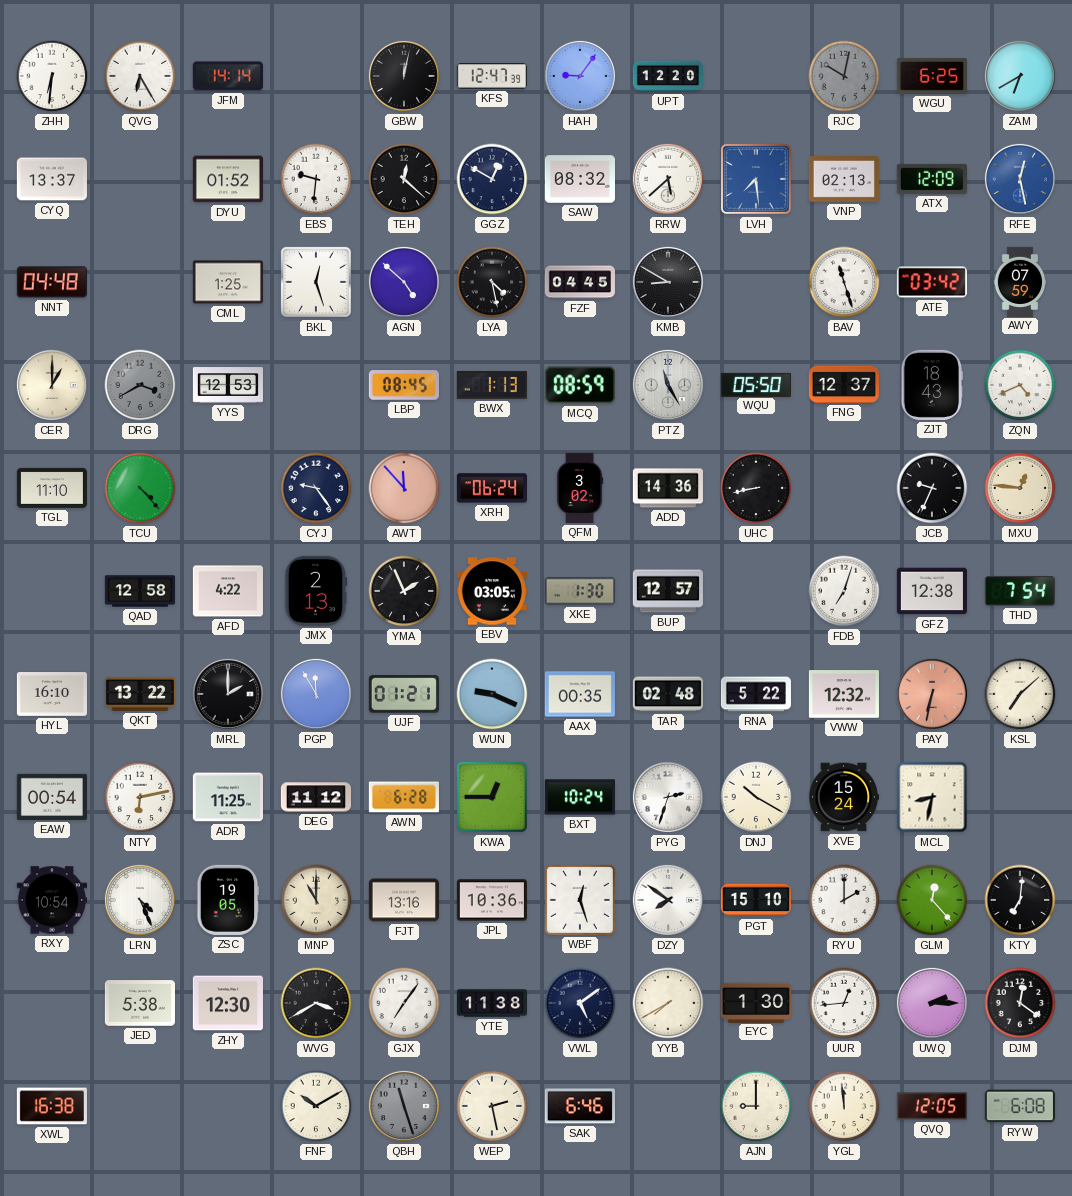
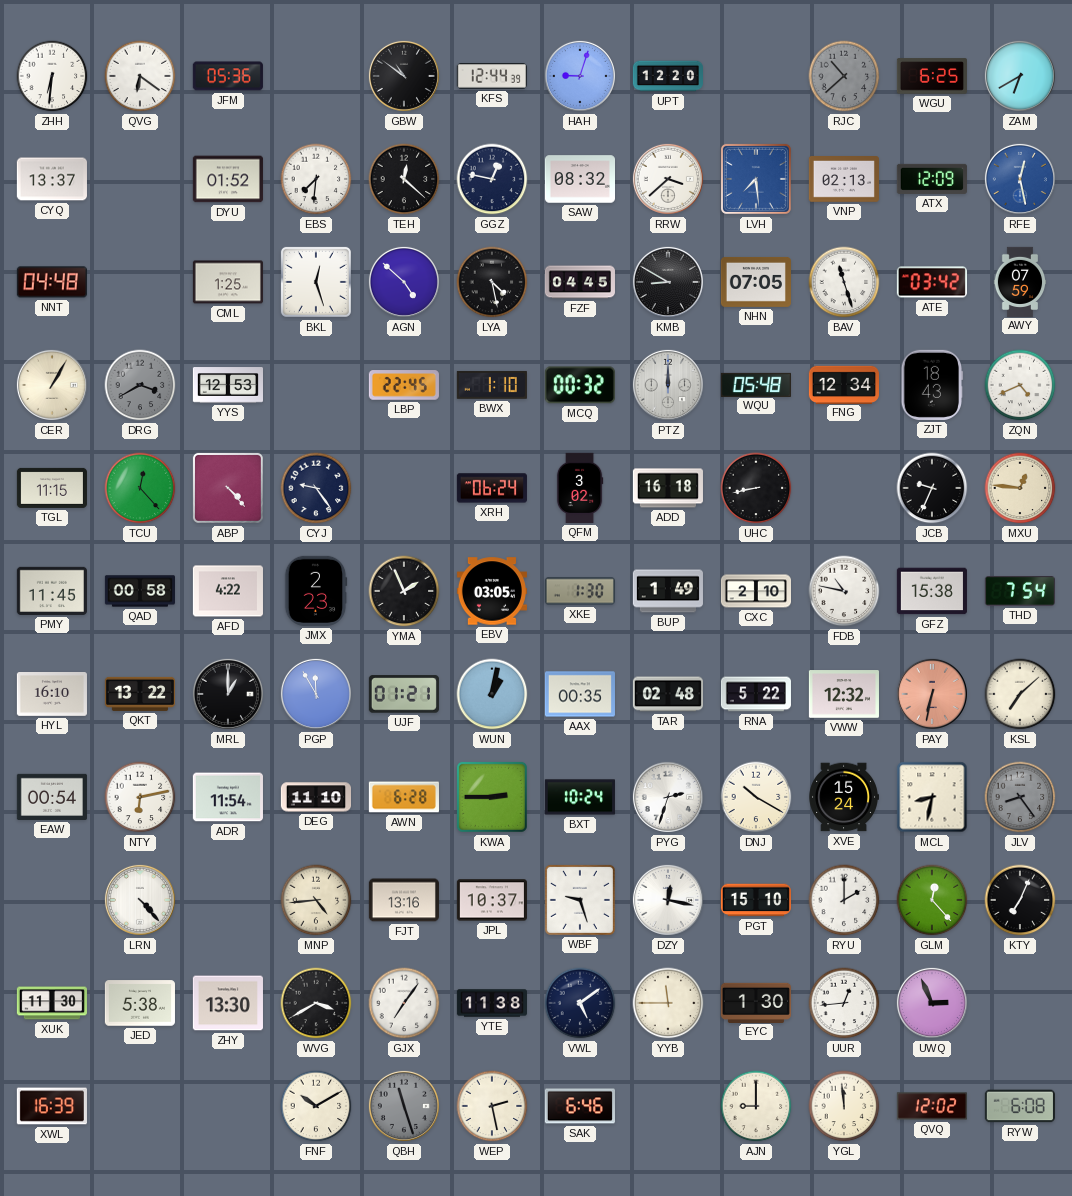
QVG: 6:25 -> 6:21 (140, 76)
JFM: 14:14 -> 05:36 (228, 76)
GBW: 12:02 -> 10:51 (404, 76)
KFS: 12:47 -> 12:44 (492, 76)
HAH: 9:06 -> 9:03 (580, 76)
RJC: 10:02 -> 10:38 (844, 76)
EBS: 9:31 -> 7:31 (316, 179)
GGZ: 12:50 -> 12:47 (492, 179)
RRW: 5:38 -> 3:38 (668, 179)
NHN: none -> 07:05 (756, 282)
CER: 1:00 -> 1:05 (52, 385)
LBP: 08:45 -> 22:45 (404, 385)
BWX: 1:13 -> 1:10 (492, 385)
MCQ: 08:59 -> 00:32 (580, 385)
PTZ: 11:25 -> 12:00 (668, 385)
WQU: 05:50 -> 05:48 (756, 384)
FNG: 12:37 -> 12:34 (844, 384)
TGL: 11:10 -> 11:15 (52, 488)
TCU: 4:23 -> 12:23 (140, 488)
ABP: none -> 4:23 (228, 488)
AWT: 11:53 -> none (404, 488)
ADD: 14:36 -> 16:18 (668, 488)
PMY: none -> 11:45 (52, 591)
QAD: 12:58 -> 00:58 (139, 591)
JMX: 2:13 -> 2:23 (316, 591)
BUP: 12:57 -> 1:49 (668, 591)
CXC: none -> 2:10 (755, 591)
FDB: 7:03 -> 10:47 (844, 591)
GFZ: 12:38 -> 15:38 (932, 591)
MRL: 2:00 -> 1:00 (228, 694)
WUN: 9:19 -> 1:02 (492, 694)
ADR: 11:25 -> 11:54 (228, 797)
DEG: 11:12 -> 11:10 (315, 797)
KWA: 12:45 -> 2:45 (492, 797)
JLV: none -> 8:24 (1020, 797)
RXY: 10:54 -> none (52, 900)
LRN: 4:26 -> 4:23 (140, 900)
ZSC: 19:05 -> none (228, 900)
MNP: 11:00 -> 4:44 (316, 900)
JPL: 10:36 -> 10:37 (492, 900)
WBF: 12:27 -> 9:27 (580, 900)
DZY: 7:51 -> 12:17 (668, 900)
KTY: 7:01 -> 7:04 (1020, 900)
XUK: none -> 11:30 (52, 1003)
ZHY: 12:30 -> 13:30 (228, 1003)
YYB: 7:40 -> 11:45 (668, 1003)
UWQ: 2:15 -> 2:56 (932, 1003)
DJM: 12:21 -> none (1020, 1003)
XWL: 16:38 -> 16:39 (52, 1106)
QVQ: 12:05 -> 12:02 (932, 1106)
